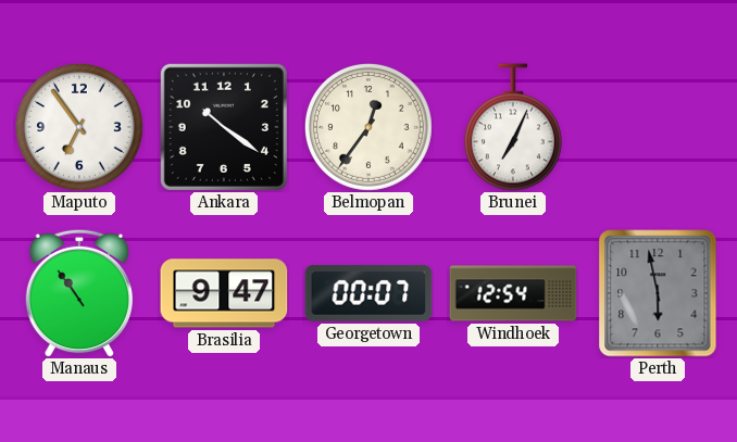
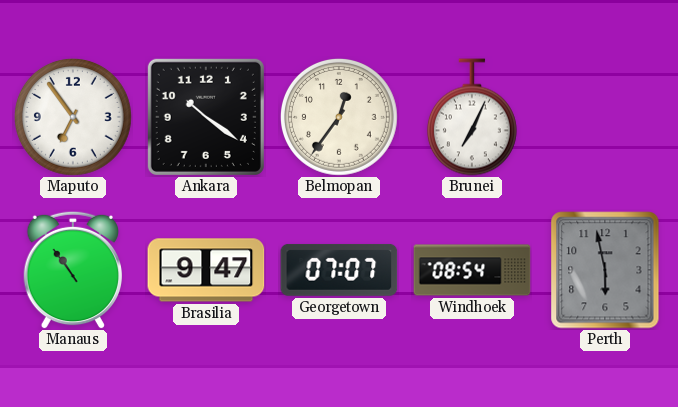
Georgetown: 00:07 -> 07:07 (339, 270)
Windhoek: 12:54 -> 08:54 (472, 270)
